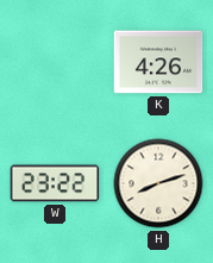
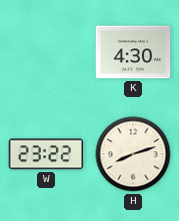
K: 4:26 -> 4:30 (133, 52)
